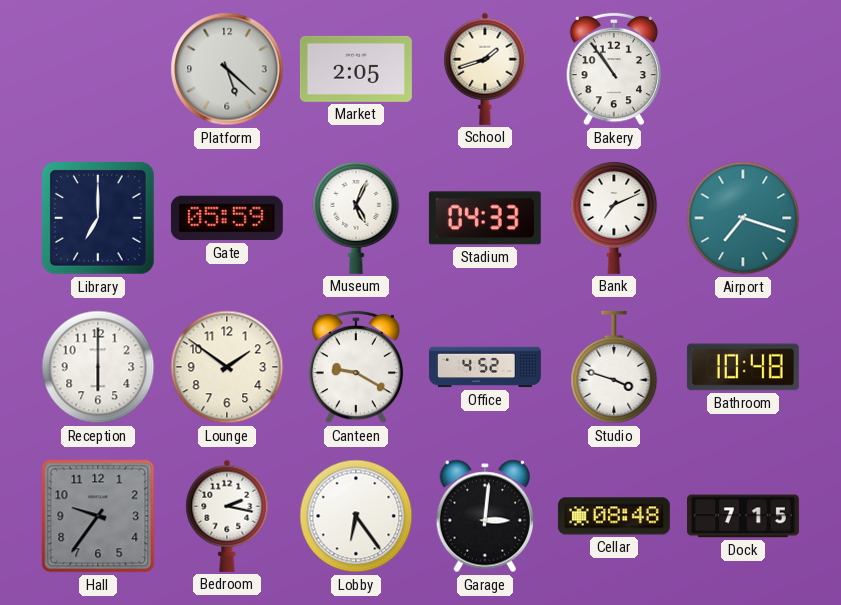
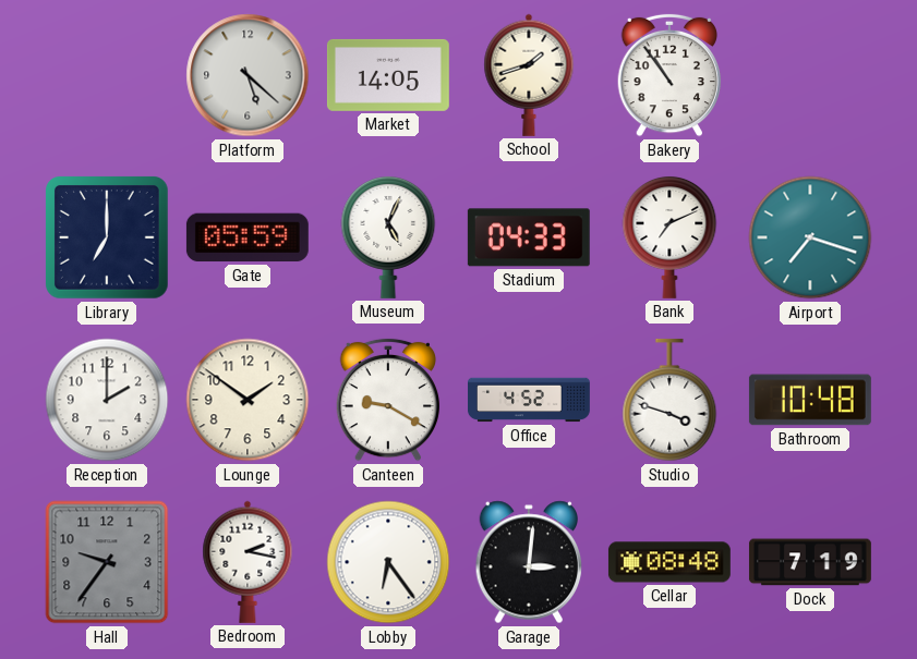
Market: 2:05 -> 14:05 (388, 75)
Reception: 6:00 -> 2:00 (107, 400)
Dock: 7:15 -> 7:19 (810, 562)
